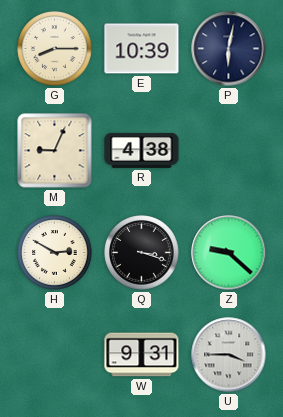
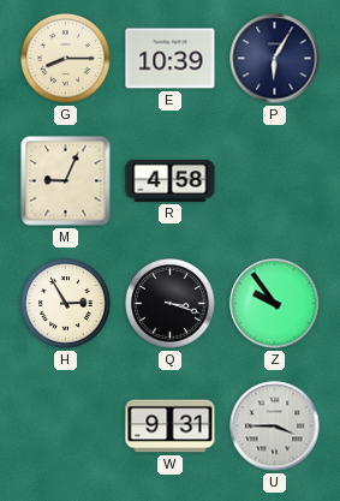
P: 6:02 -> 6:05 (275, 59)
R: 4:38 -> 4:58 (171, 180)
H: 2:50 -> 2:55 (66, 304)
Z: 9:22 -> 9:54 (275, 304)
